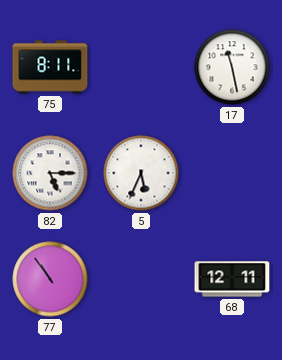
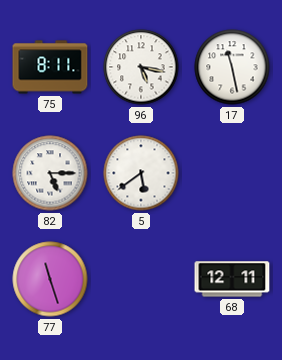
96: none -> 5:17 (141, 67)
5: 5:34 -> 5:39 (141, 173)
77: 10:54 -> 11:27 (50, 279)
